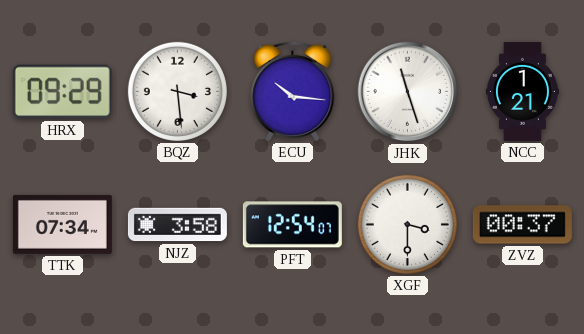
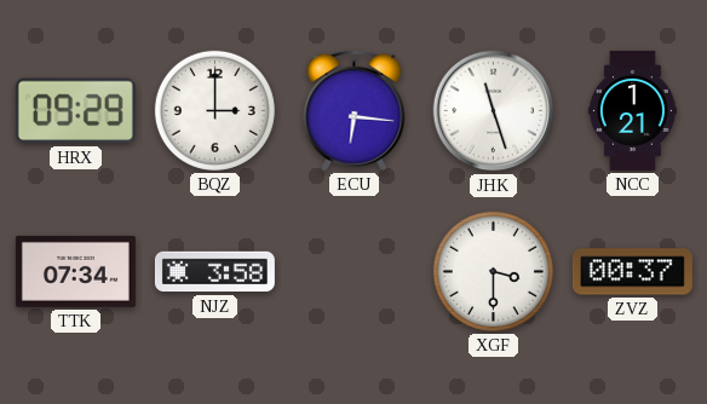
BQZ: 3:29 -> 3:00 (214, 110)
ECU: 10:16 -> 6:16 (355, 110)
PFT: 12:54 -> none (292, 225)
